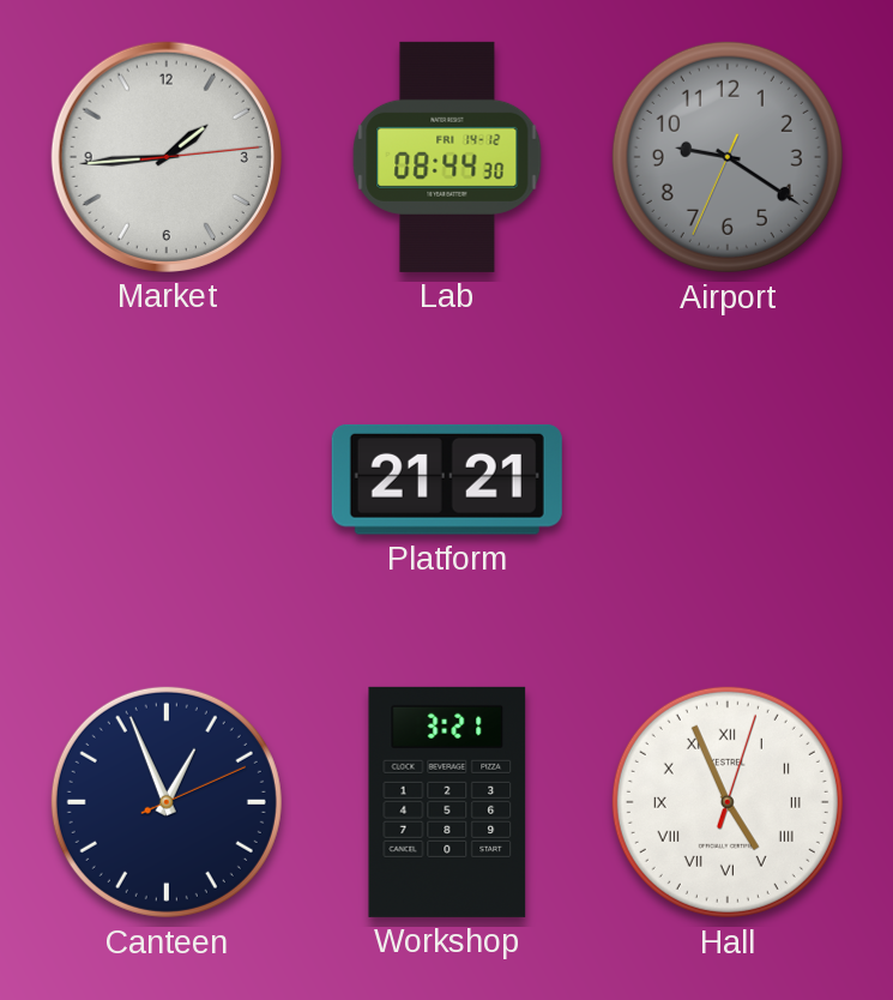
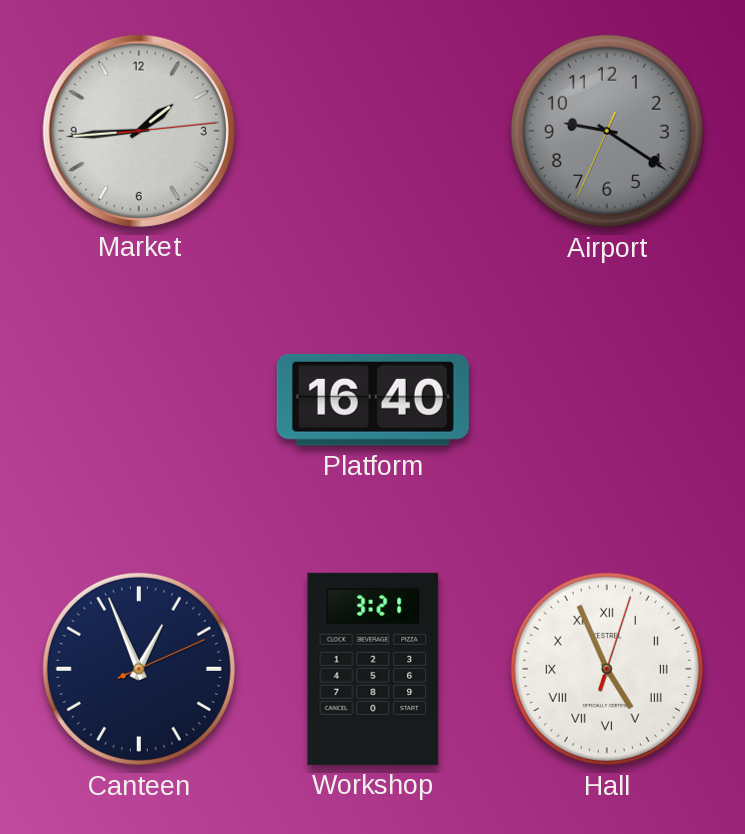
Lab: 08:44 -> none (447, 157)
Platform: 21:21 -> 16:40 (373, 400)
